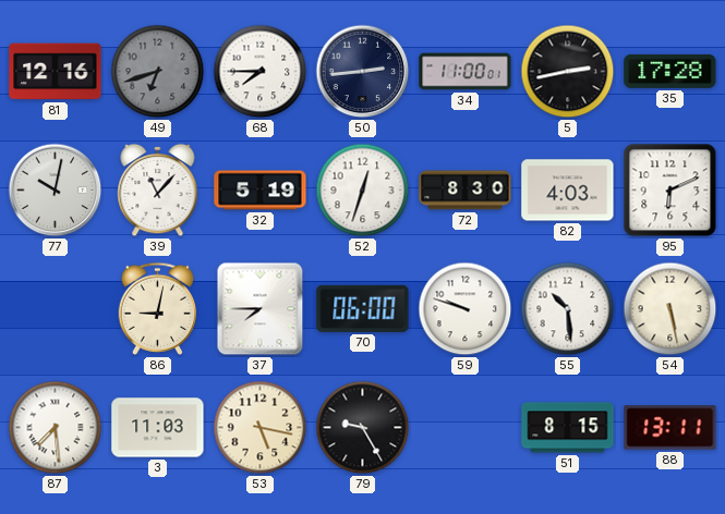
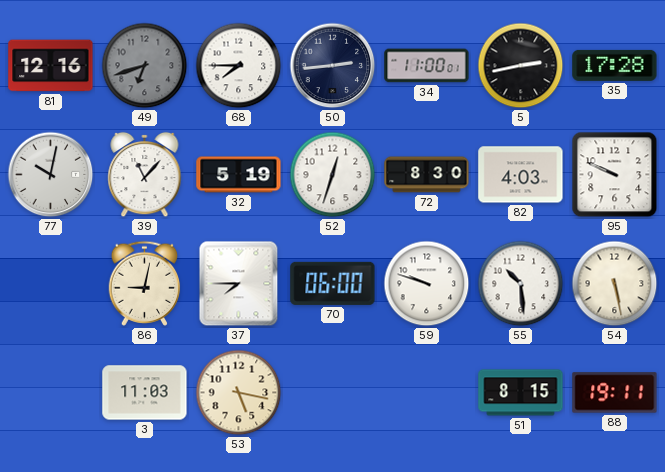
95: 6:11 -> 9:49 (615, 175)
87: 7:29 -> none (56, 428)
79: 9:25 -> none (363, 428)
88: 13:11 -> 19:11 (615, 393)
